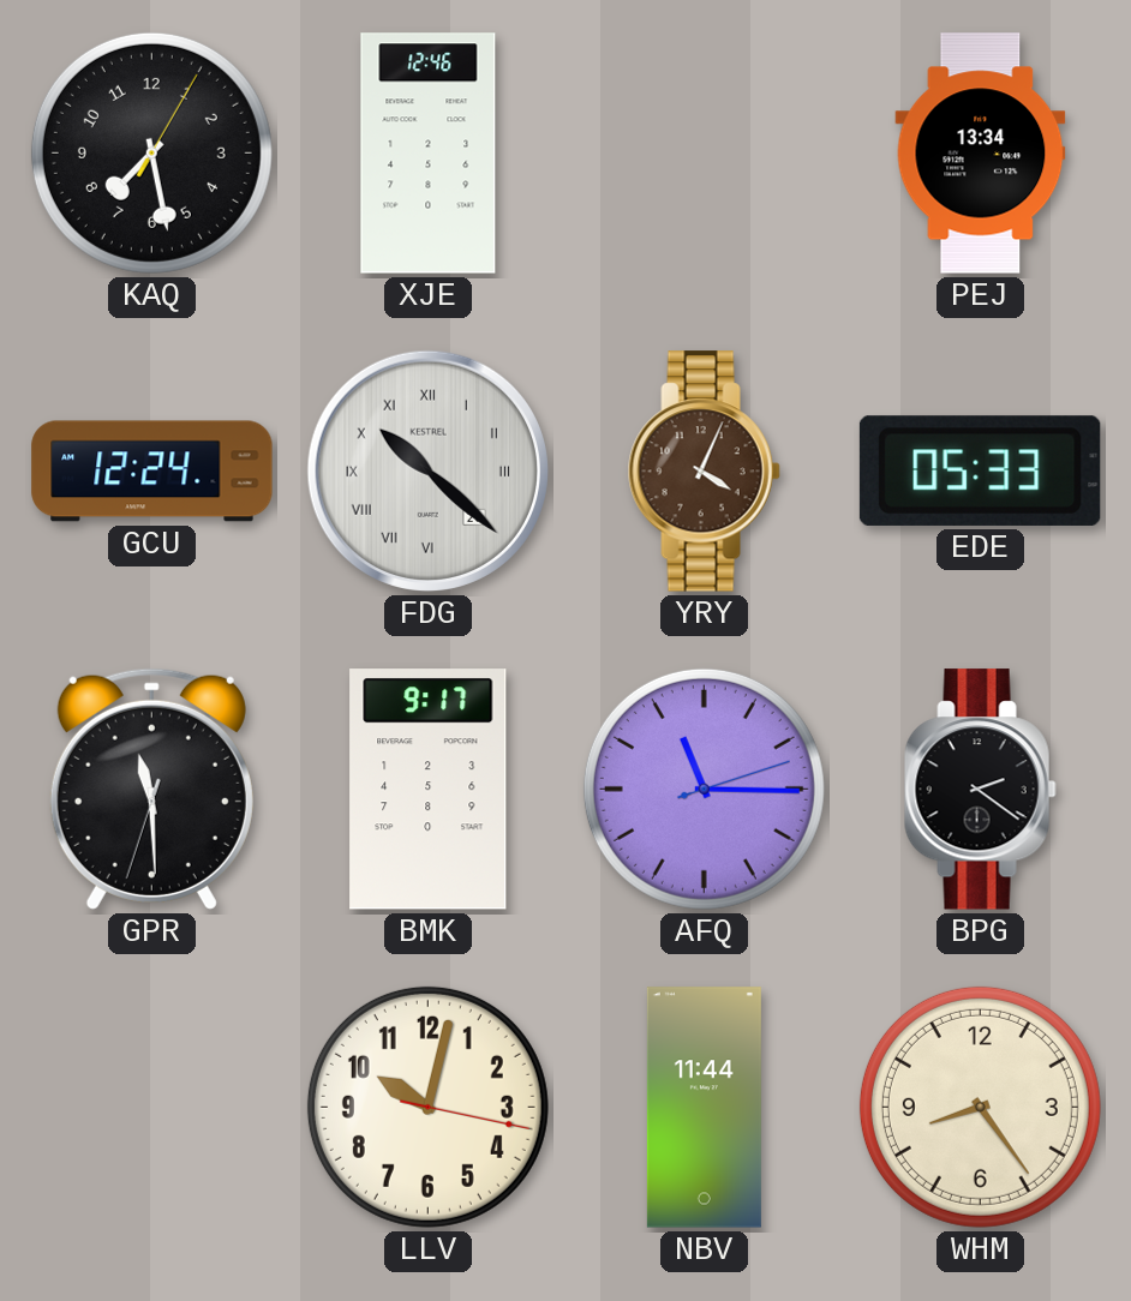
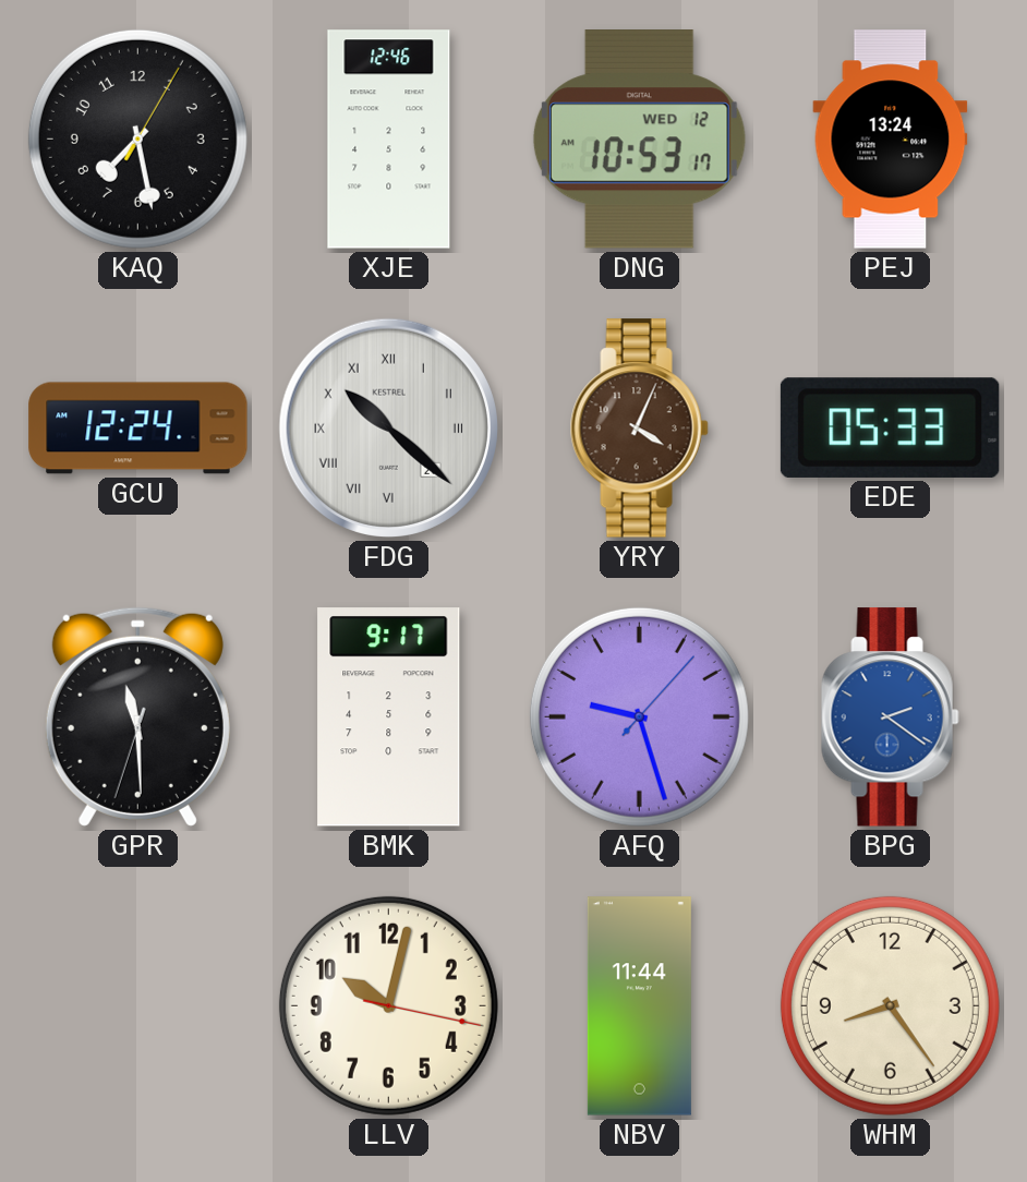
DNG: none -> 10:53 (639, 140)
PEJ: 13:34 -> 13:24 (891, 140)
AFQ: 11:15 -> 9:27 (639, 716)
BPG dial: black -> blue (890, 717)
